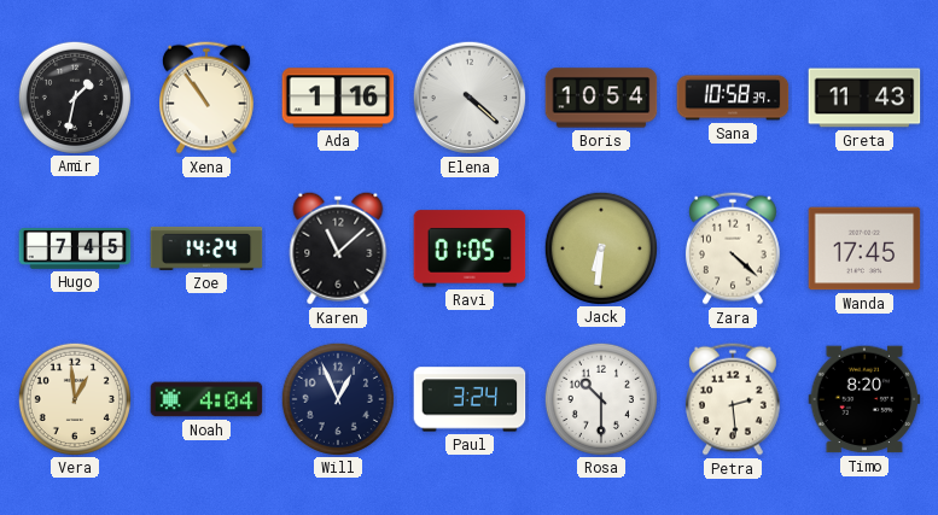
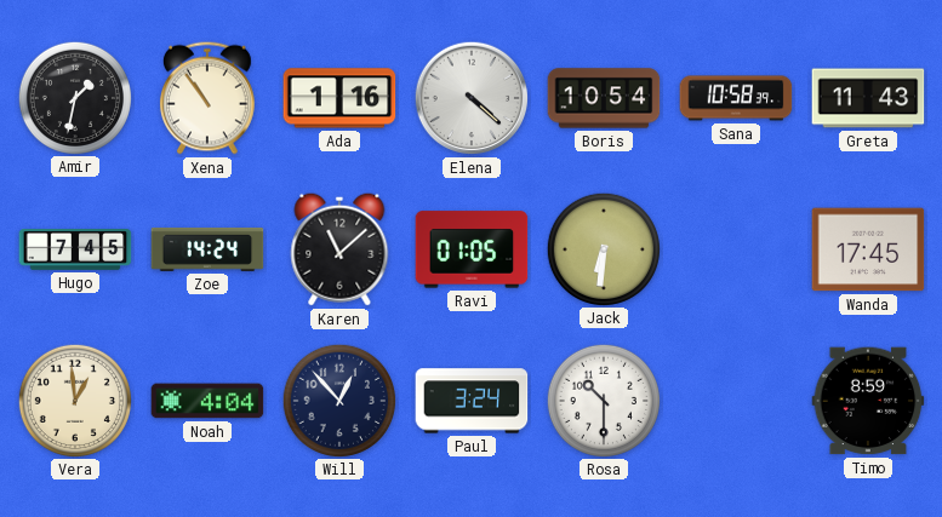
Zara: 4:22 -> none (733, 248)
Will: 12:56 -> 12:53 (338, 400)
Petra: 2:29 -> none (733, 399)
Timo: 8:20 -> 8:59 (868, 401)
